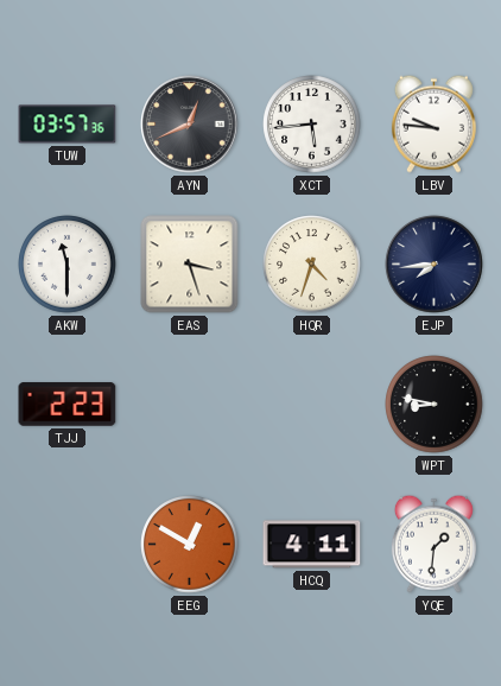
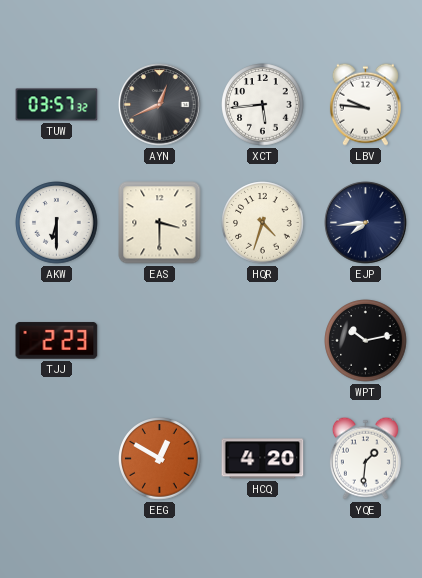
TUW: 03:57:36 -> 03:57:32 (57, 105)
AKW: 11:30 -> 6:30 (57, 223)
EAS: 3:27 -> 3:30 (160, 223)
WPT: 8:47 -> 10:13 (366, 341)
HCQ: 4:11 -> 4:20 (263, 459)
